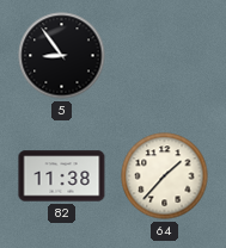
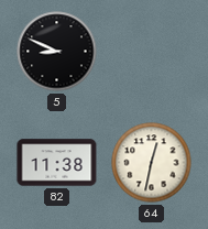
5: 8:54 -> 8:49 (57, 52)
64: 1:37 -> 12:32 (152, 163)
